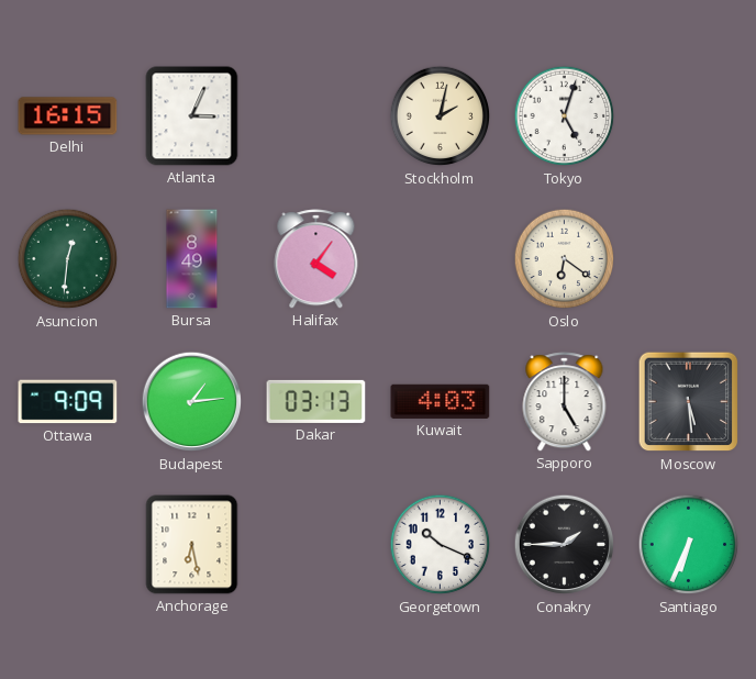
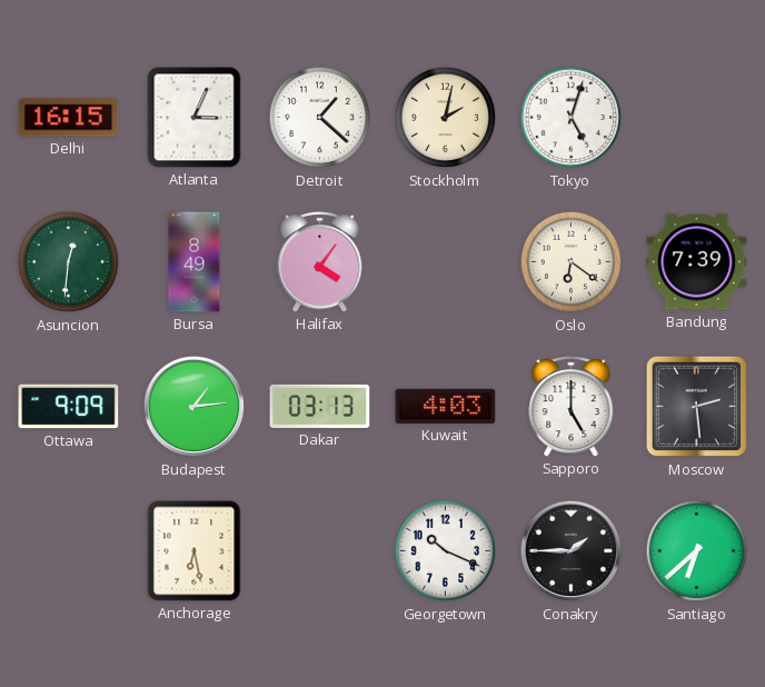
Detroit: none -> 1:22 (320, 118)
Bandung: none -> 7:39 (697, 262)
Moscow: 5:29 -> 2:29 (697, 407)
Santiago: 6:34 -> 6:38 (697, 551)
